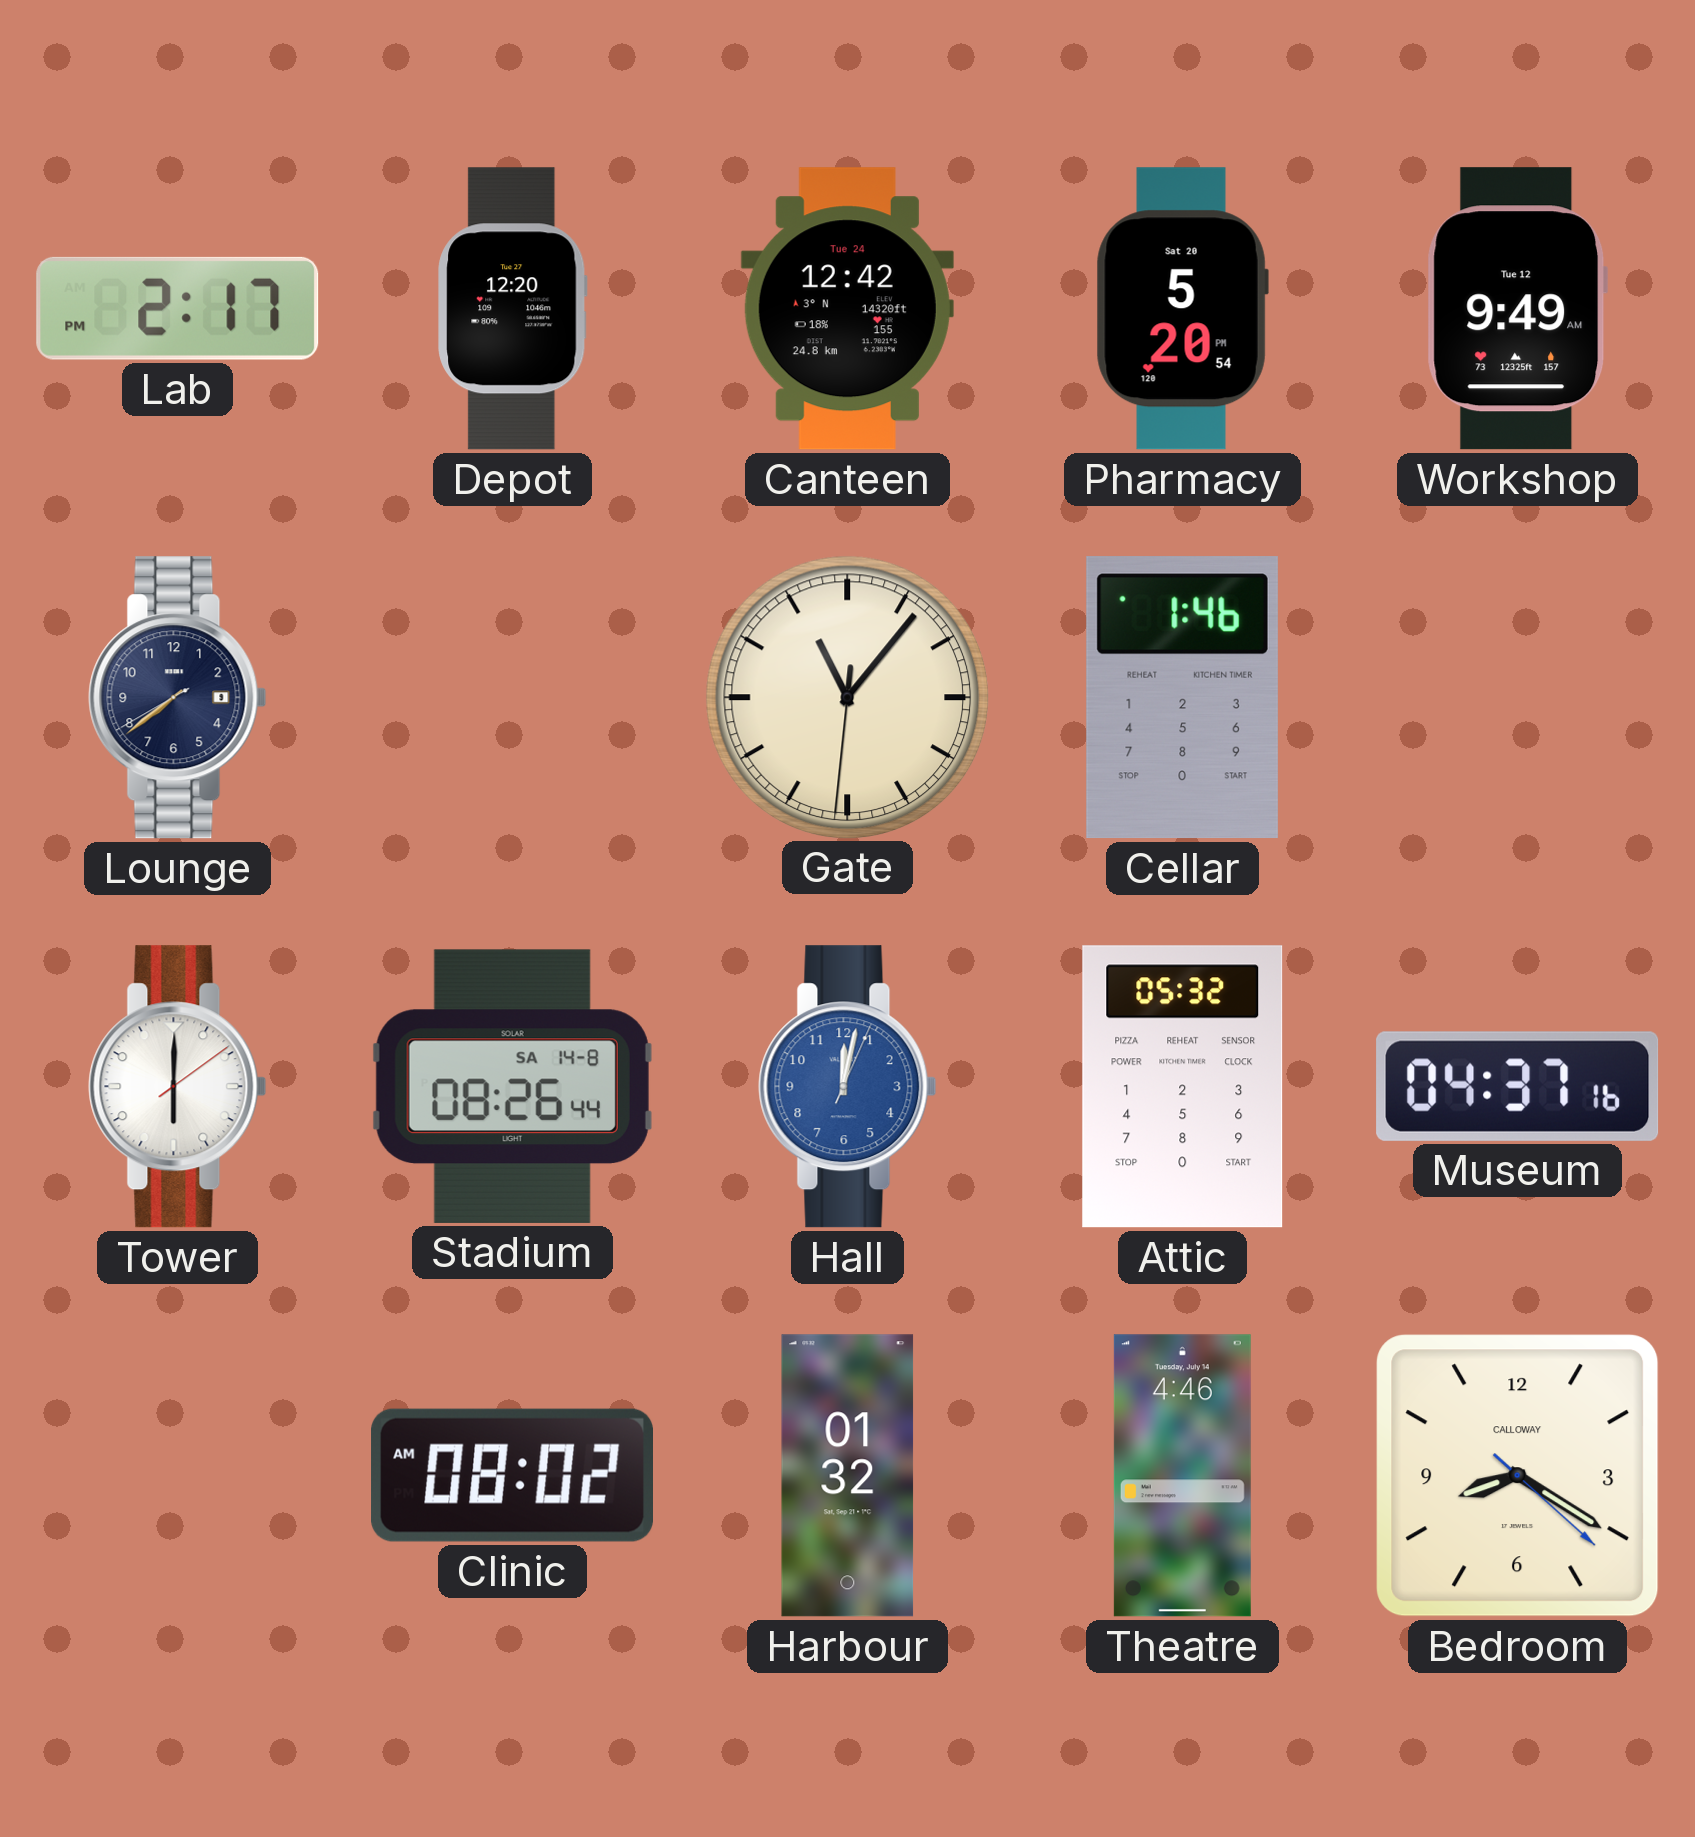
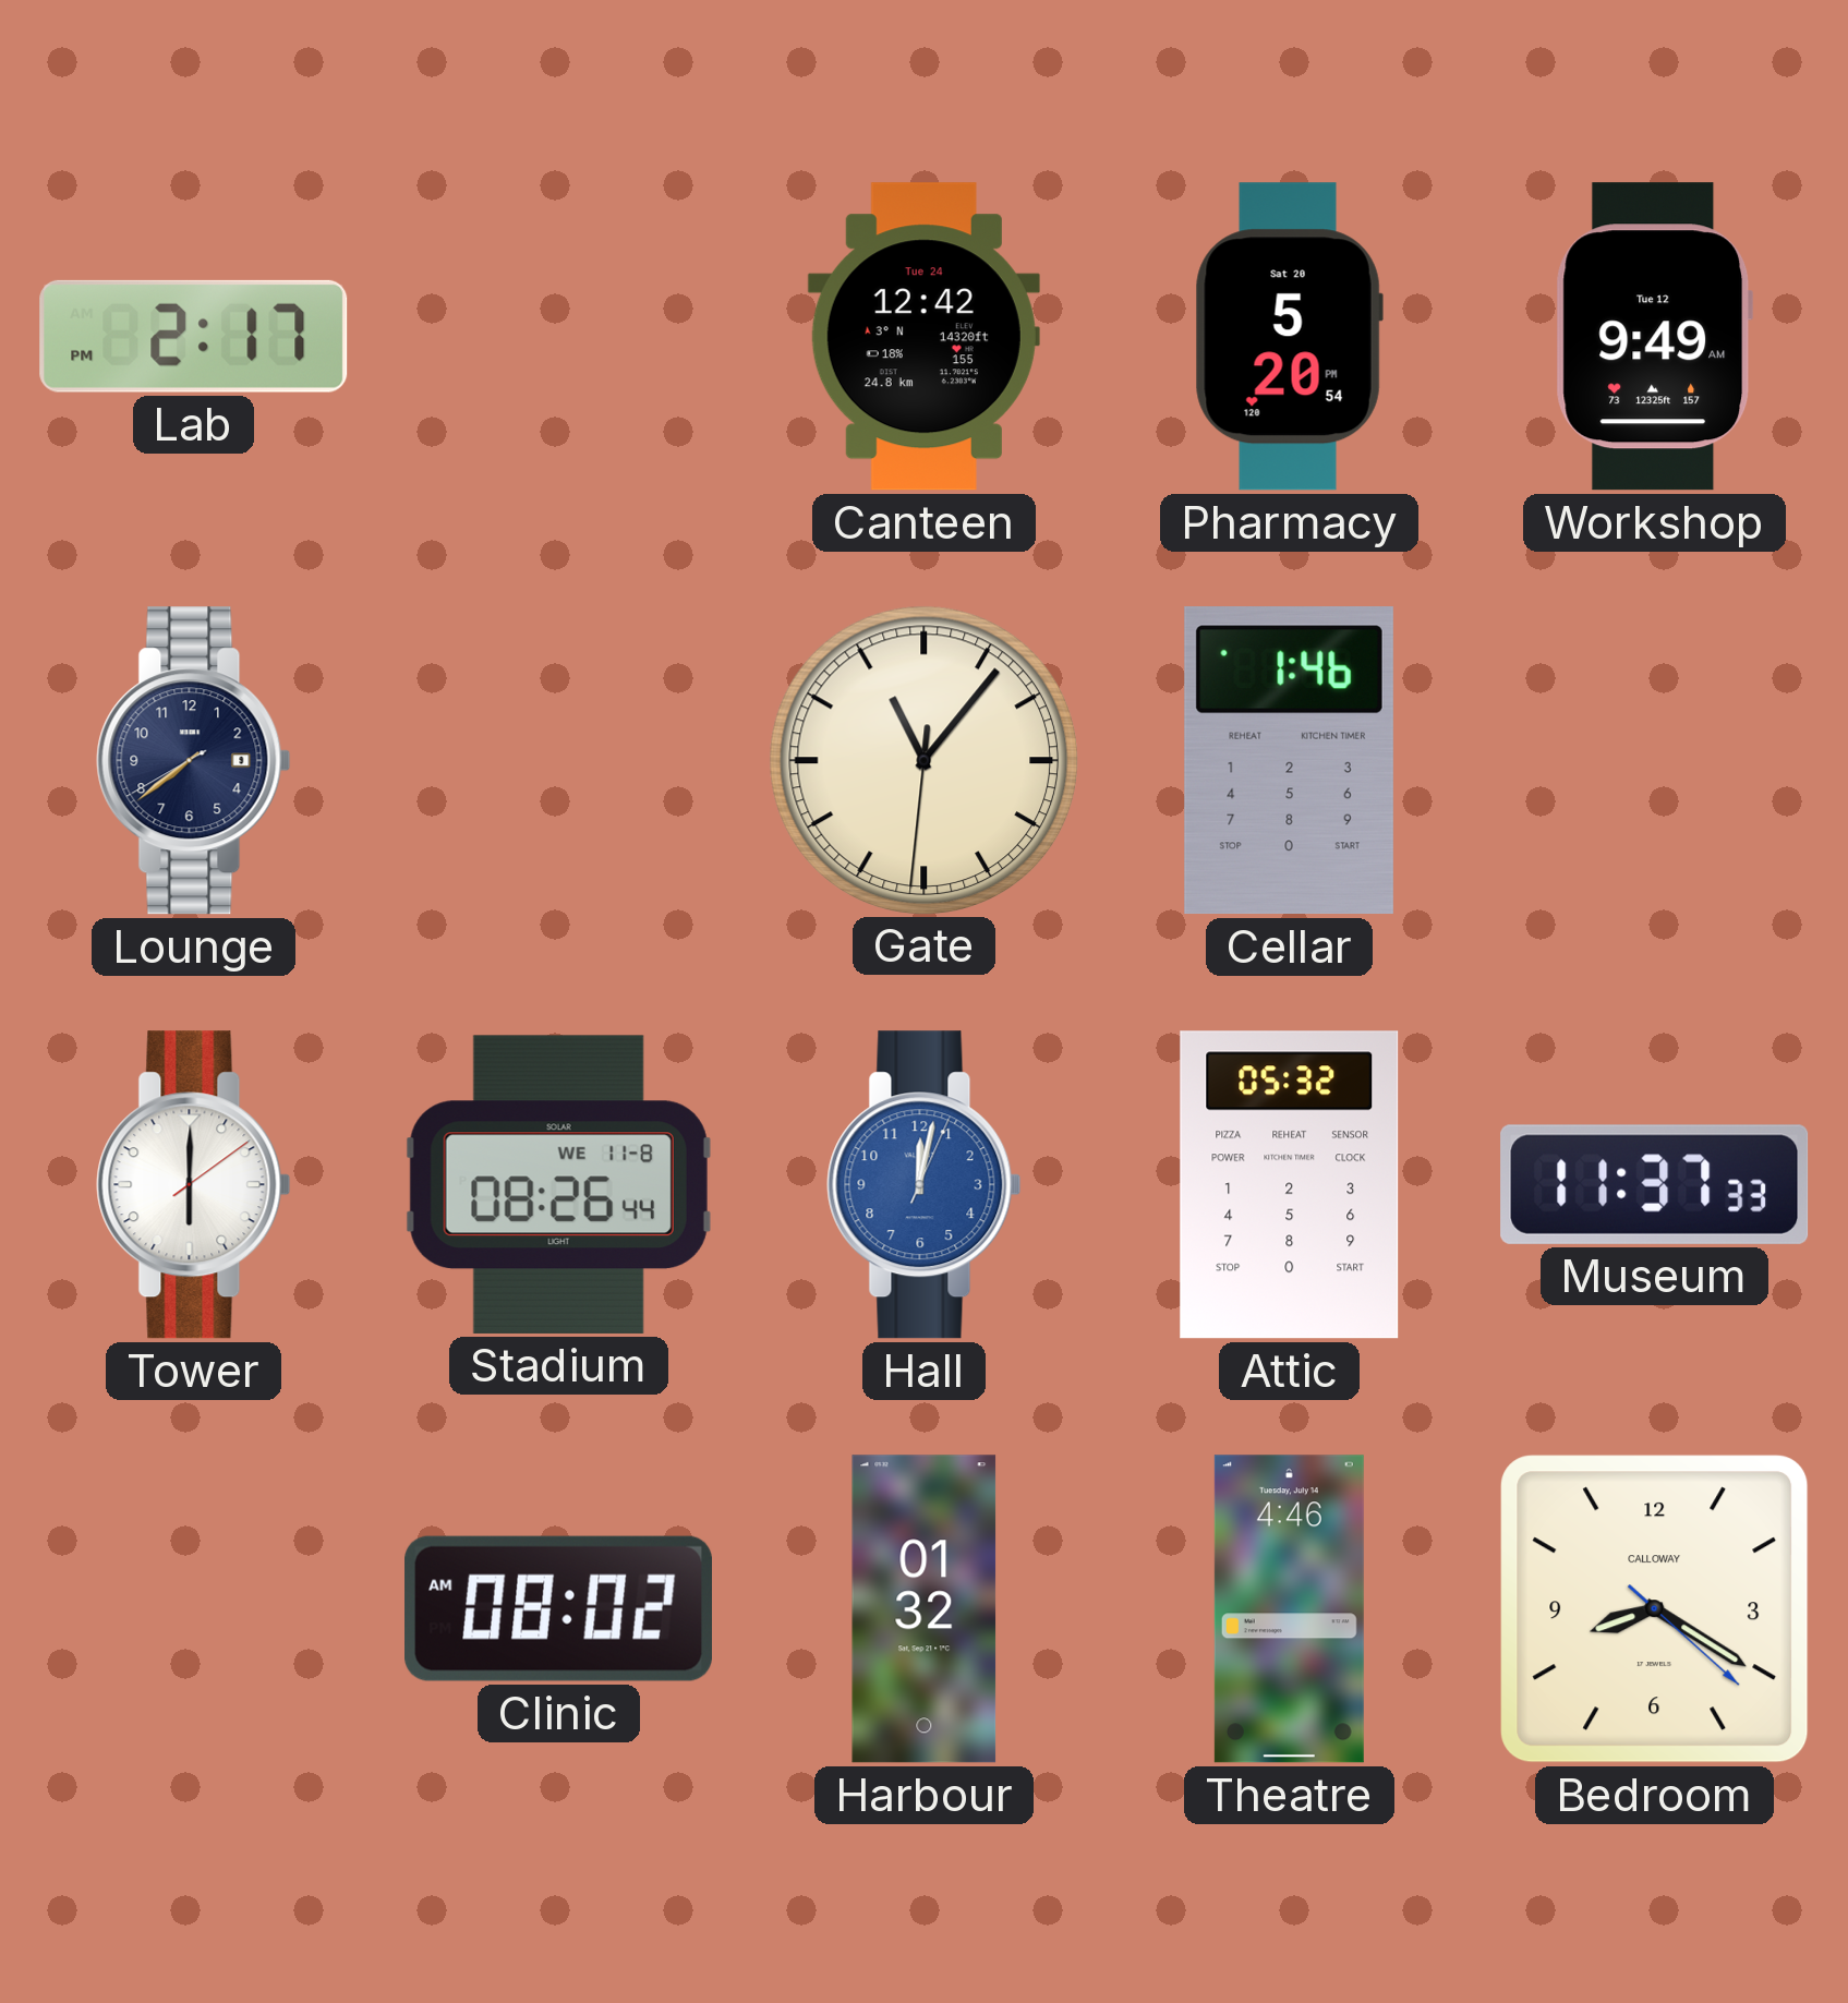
Depot: 12:20 -> none (513, 309)
Stadium date: SA 14-8 -> WE 11-8 (558, 1184)
Museum: 04:37 -> 11:37 (1655, 1184)
